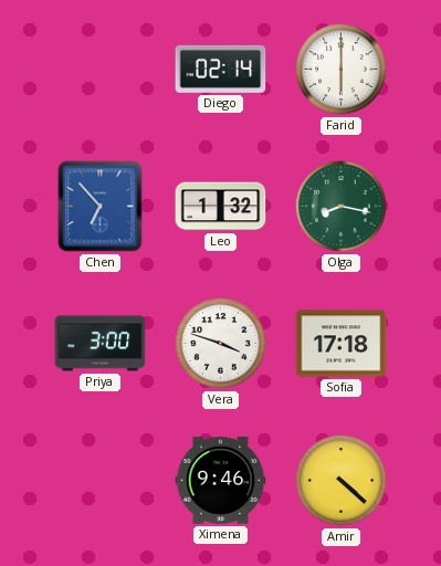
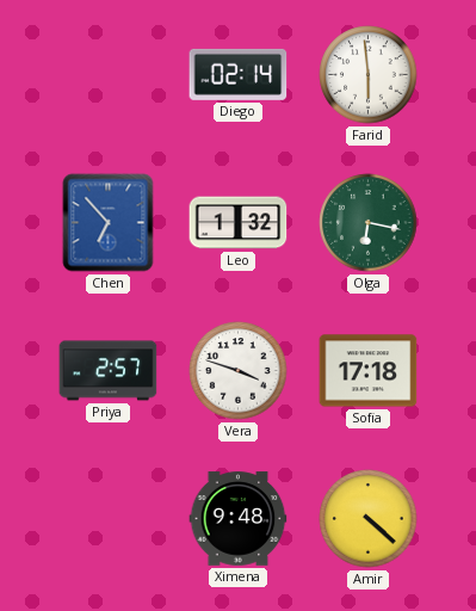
Farid: 6:00 -> 5:59 (369, 75)
Olga: 8:17 -> 6:17 (369, 223)
Priya: 3:00 -> 2:57 (109, 371)
Ximena: 9:46 -> 9:48 (239, 519)
